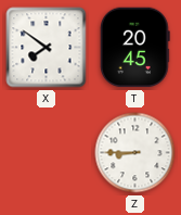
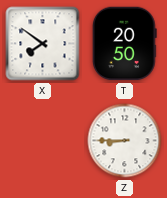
T: 20:45 -> 20:50 (125, 44)
